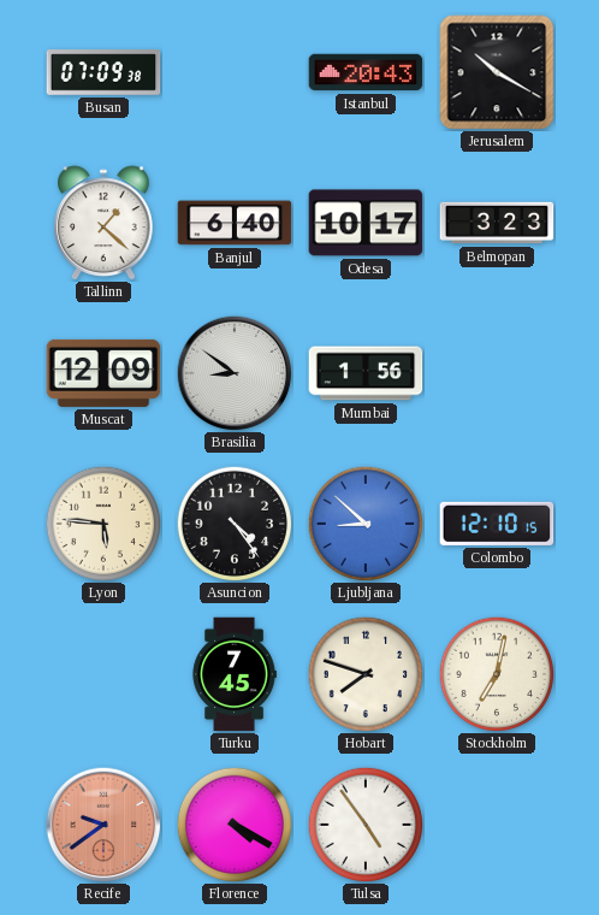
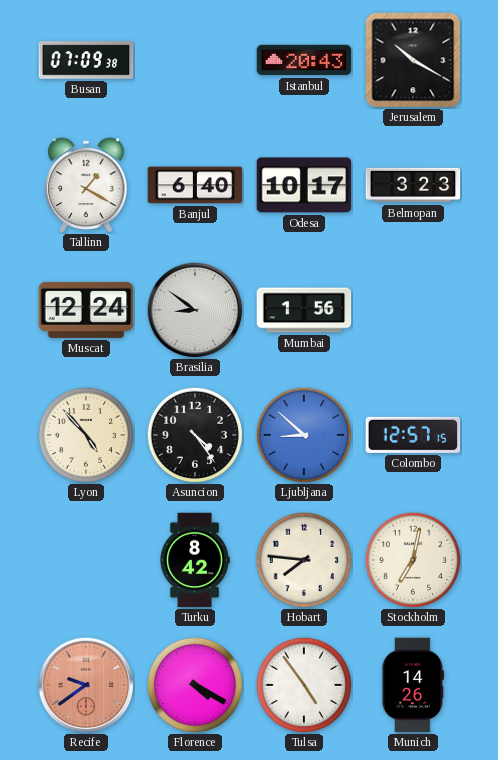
Tallinn: 1:22 -> 1:20 (86, 185)
Muscat: 12:09 -> 12:24 (86, 310)
Lyon: 5:46 -> 4:53 (86, 435)
Colombo: 12:10 -> 12:57 (413, 435)
Turku: 7:45 -> 8:42 (195, 560)
Hobart: 7:48 -> 7:46 (304, 560)
Munich: none -> 14:26 (413, 685)
